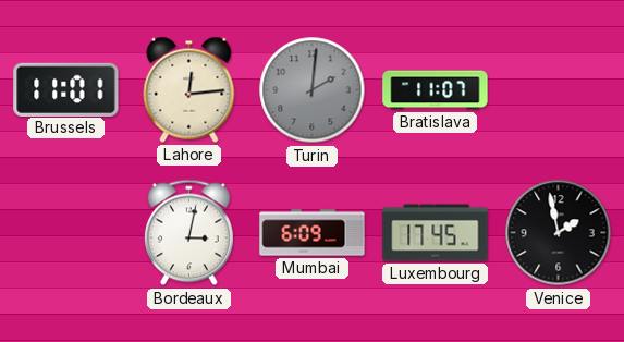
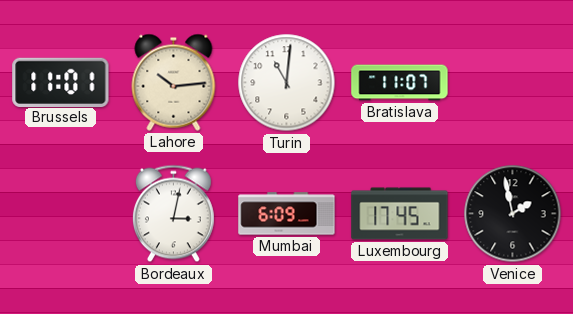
Lahore: 12:14 -> 10:14 (174, 82)
Turin: 2:01 -> 11:01 (287, 83)
Turin dial: grey -> white (287, 83)
